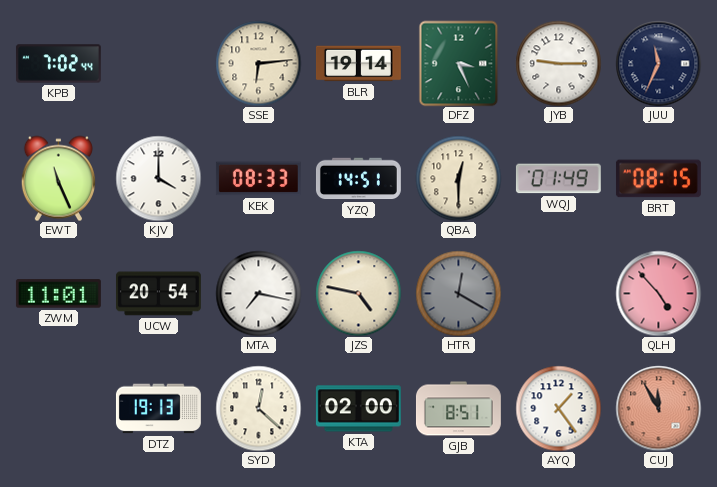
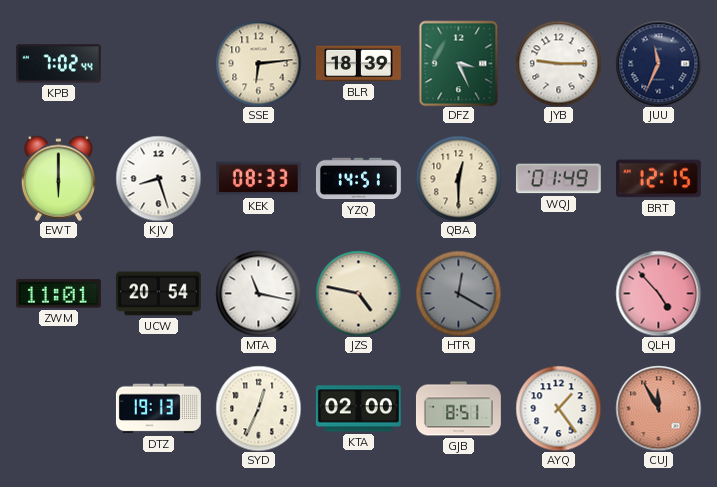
BLR: 19:14 -> 18:39 (358, 64)
EWT: 11:26 -> 6:00 (58, 178)
KJV: 4:00 -> 8:27 (158, 178)
BRT: 08:15 -> 12:15 (658, 179)
MTA: 7:17 -> 11:17 (258, 293)
SYD: 12:22 -> 12:34 (258, 408)
